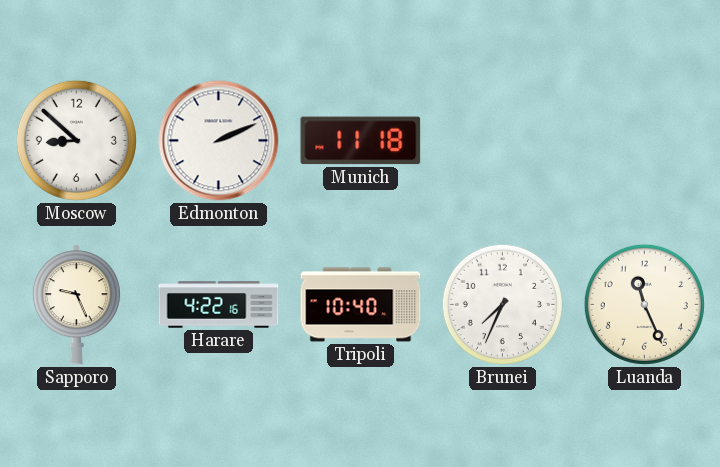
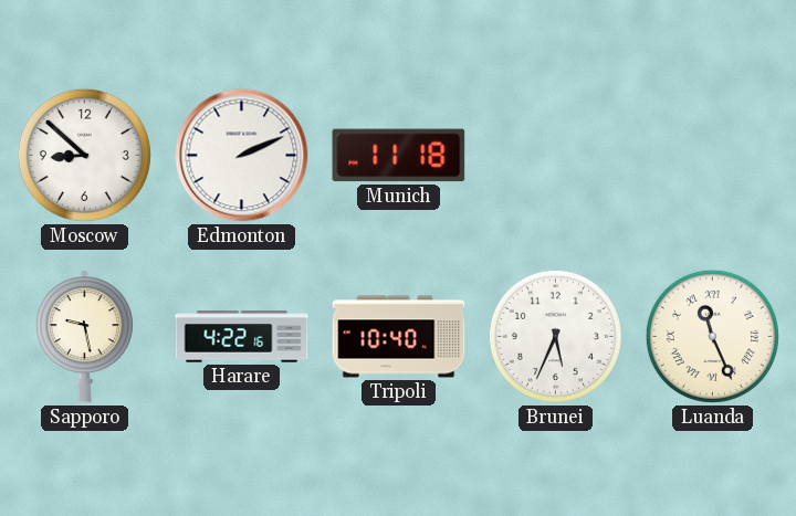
Sapporo: 9:26 -> 9:28 (84, 337)
Brunei: 7:34 -> 5:34 (555, 336)
Luanda numerals: Arabic -> Roman (712, 336)
